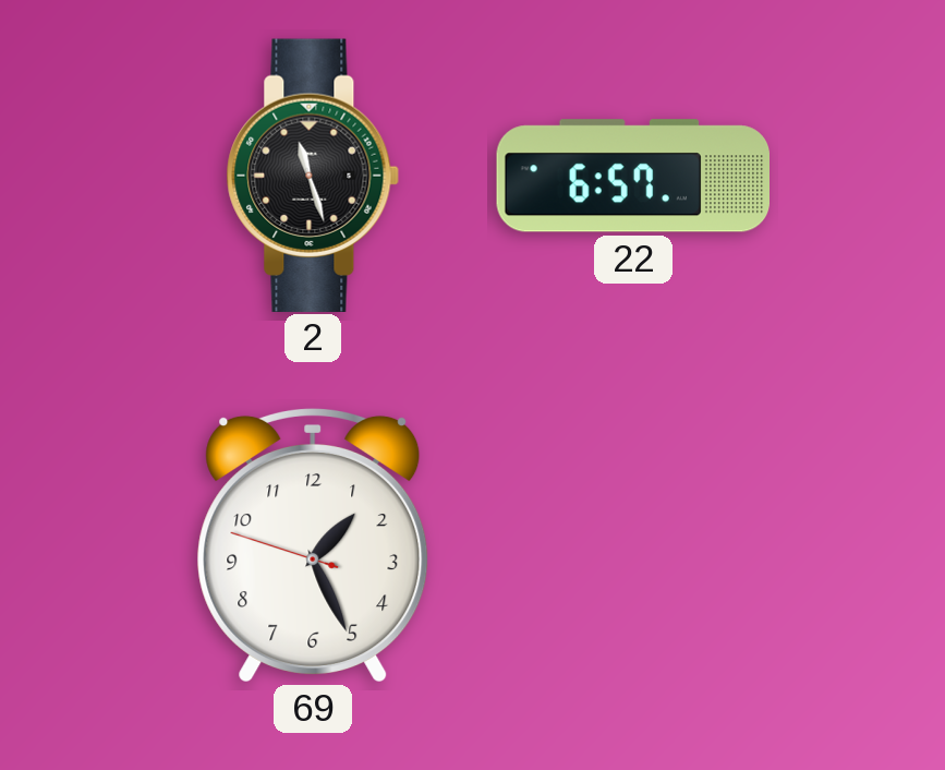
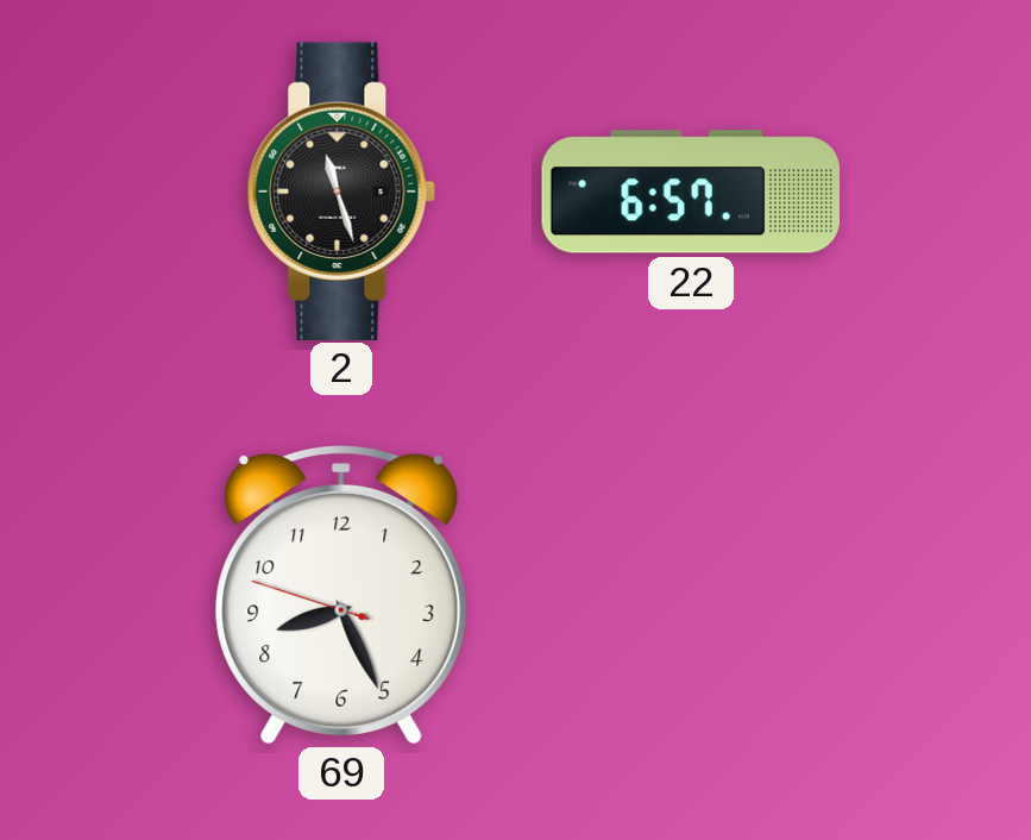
69: 1:25 -> 8:25 (341, 594)
